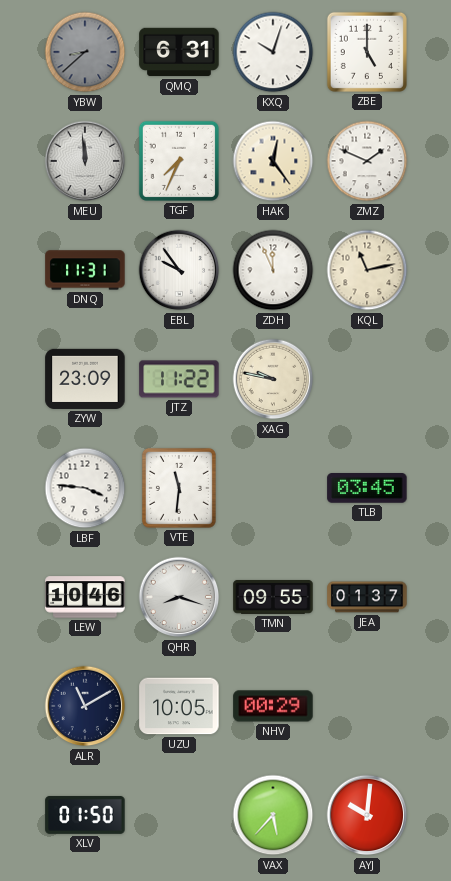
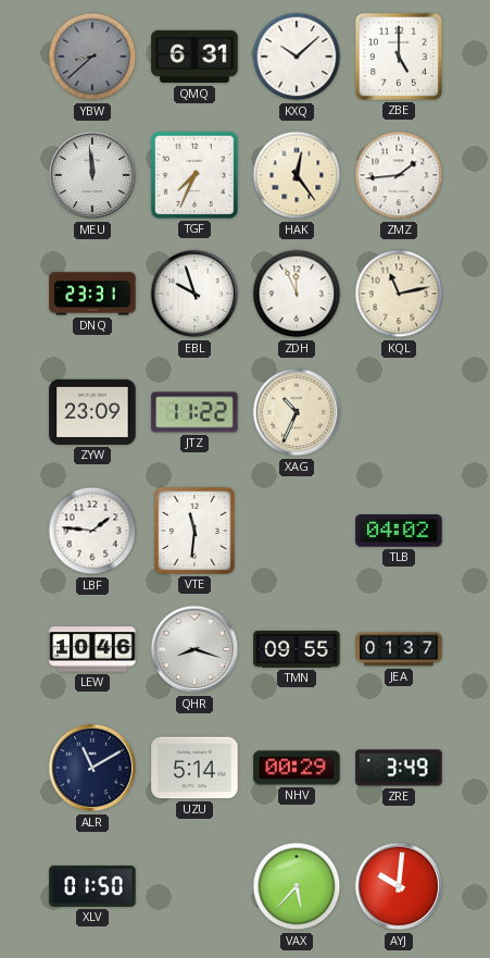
KXQ: 10:03 -> 10:08 (297, 57)
ZMZ: 1:49 -> 1:44 (399, 175)
DNQ: 11:31 -> 23:31 (92, 294)
EBL: 9:54 -> 9:57 (194, 294)
XAG: 9:47 -> 10:34 (297, 412)
LBF: 3:46 -> 1:46 (92, 531)
TLB: 03:45 -> 04:02 (399, 532)
UZU: 10:05 -> 5:14 (194, 768)
ZRE: none -> 3:49 (399, 768)
